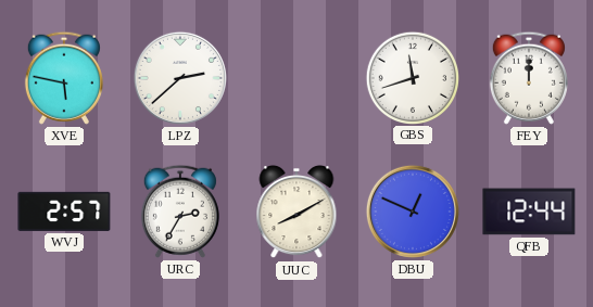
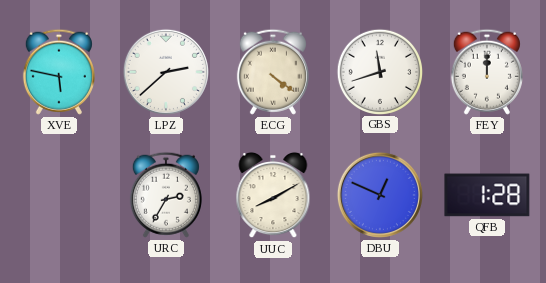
ECG: none -> 4:21 (273, 72)
WVJ: 2:57 -> none (64, 212)
QFB: 12:44 -> 1:28 (487, 195)
